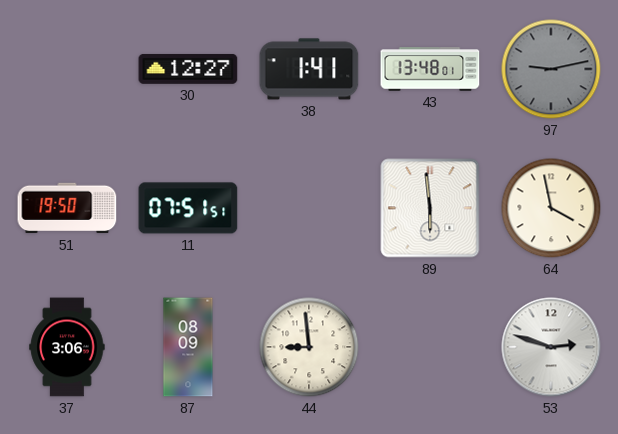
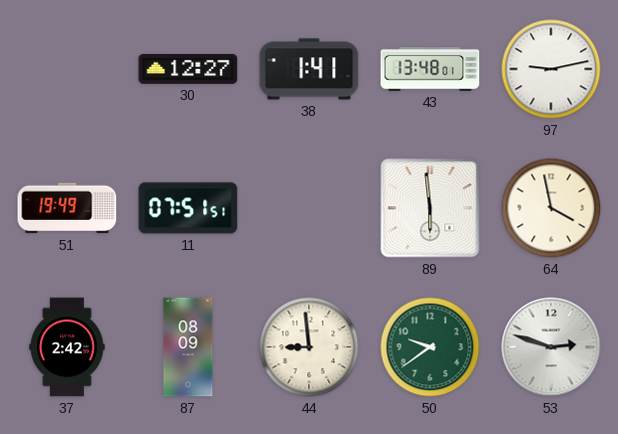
97 dial: grey -> white (551, 69)
51: 19:50 -> 19:49 (67, 208)
37: 3:06 -> 2:42 (67, 347)
50: none -> 9:39 (430, 347)
